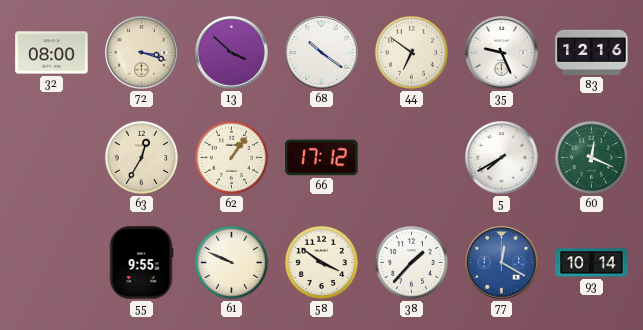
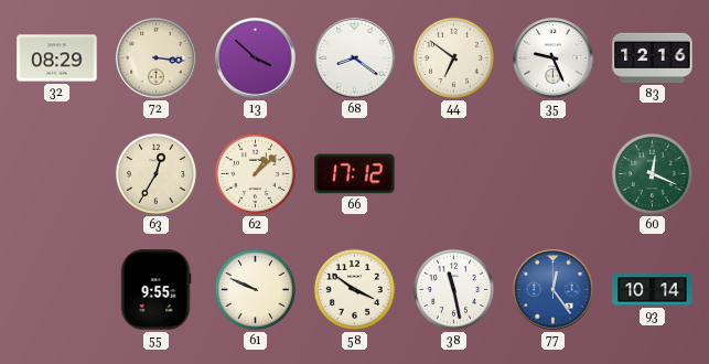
32: 08:00 -> 08:29 (57, 58)
72: 3:18 -> 3:16 (157, 58)
68: 10:21 -> 8:21 (355, 58)
62: 1:06 -> 1:08 (255, 173)
5: 7:40 -> none (502, 158)
38: 1:37 -> 11:28 (453, 289)
77: 12:20 -> 12:24 (554, 290)
